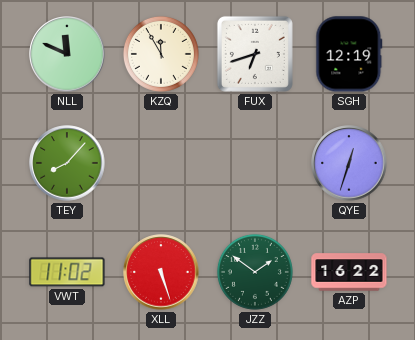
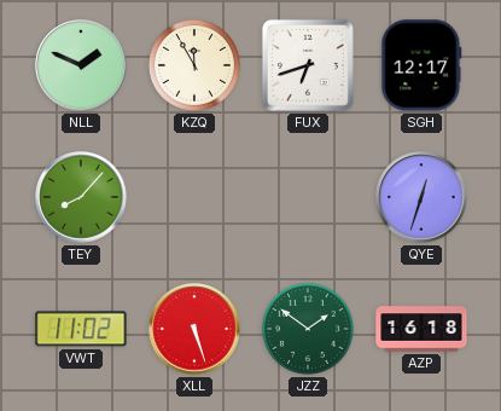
NLL: 11:49 -> 1:49 (81, 65)
SGH: 12:19 -> 12:17 (421, 65)
AZP: 16:22 -> 16:18 (421, 329)
